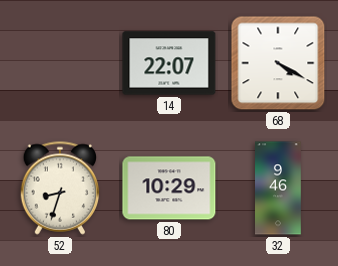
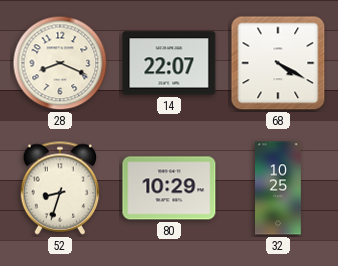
28: none -> 8:19 (60, 63)
32: 9:46 -> 10:25 (279, 188)
